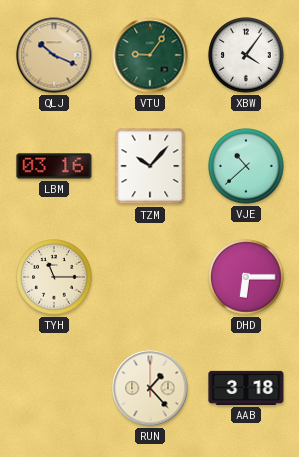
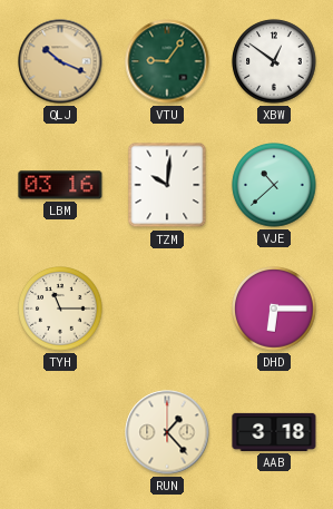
XBW: 4:06 -> 12:51 (274, 61)
TZM: 10:07 -> 10:01 (167, 185)
